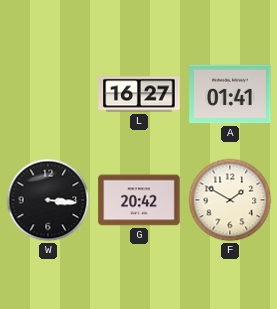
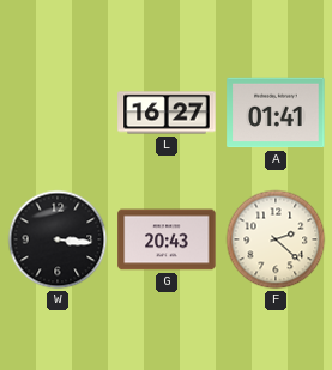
G: 20:42 -> 20:43 (167, 239)
F: 1:50 -> 2:22 (276, 239)
